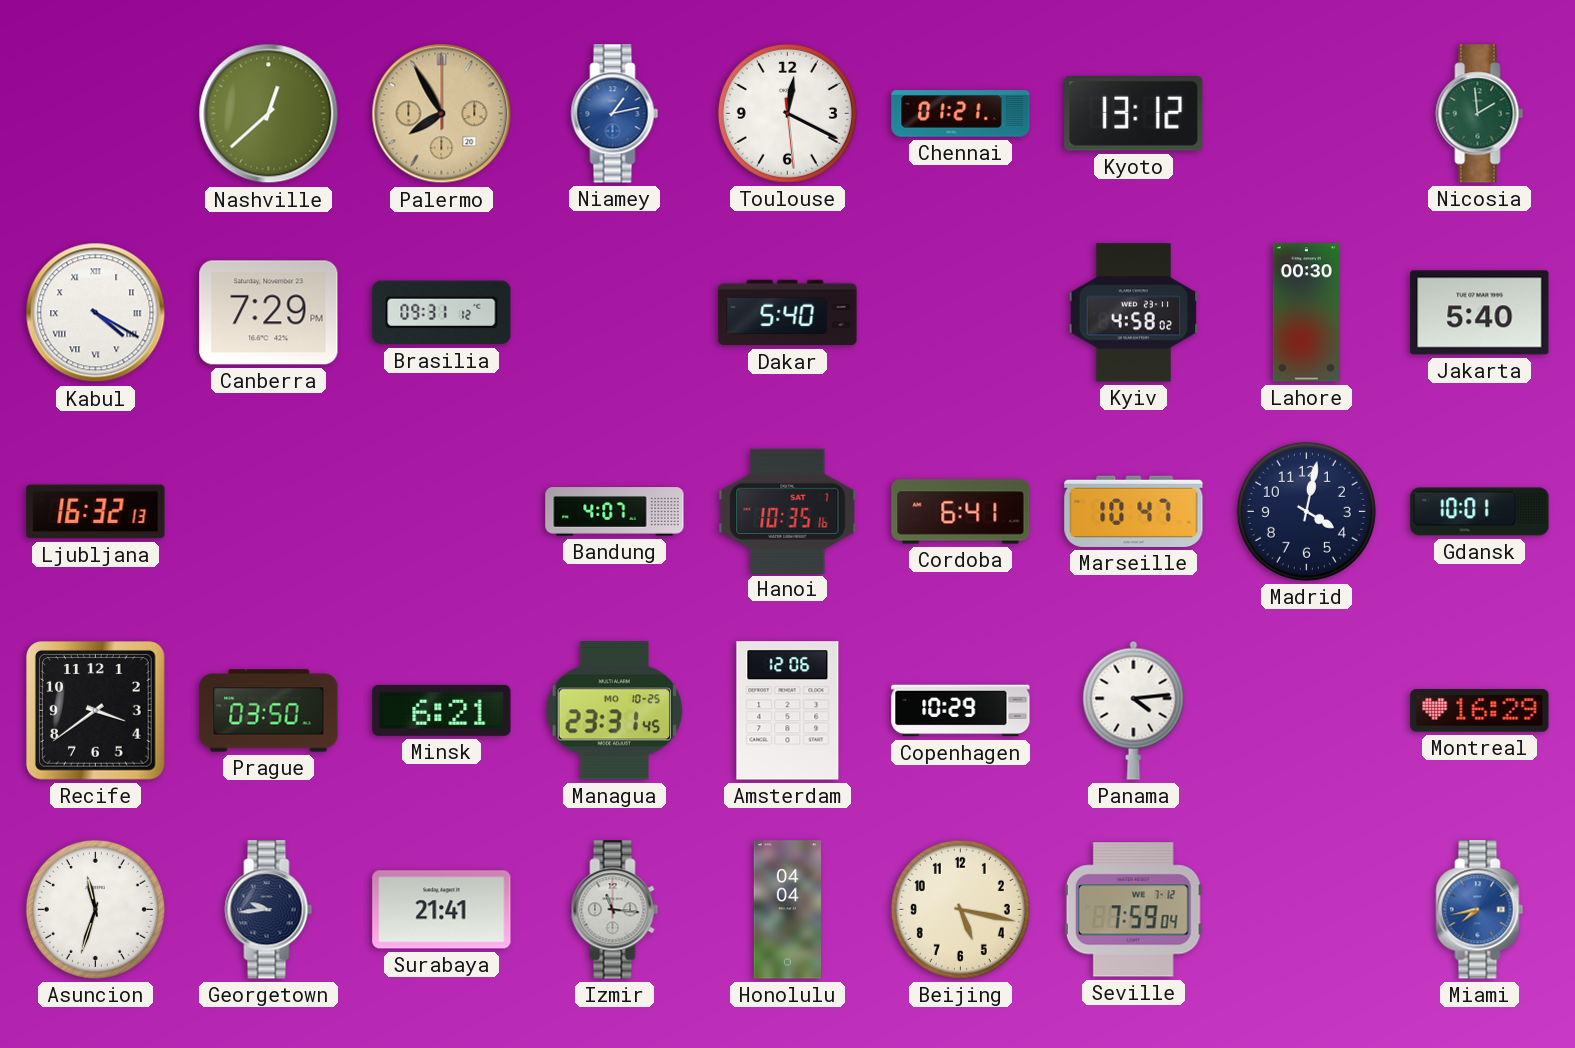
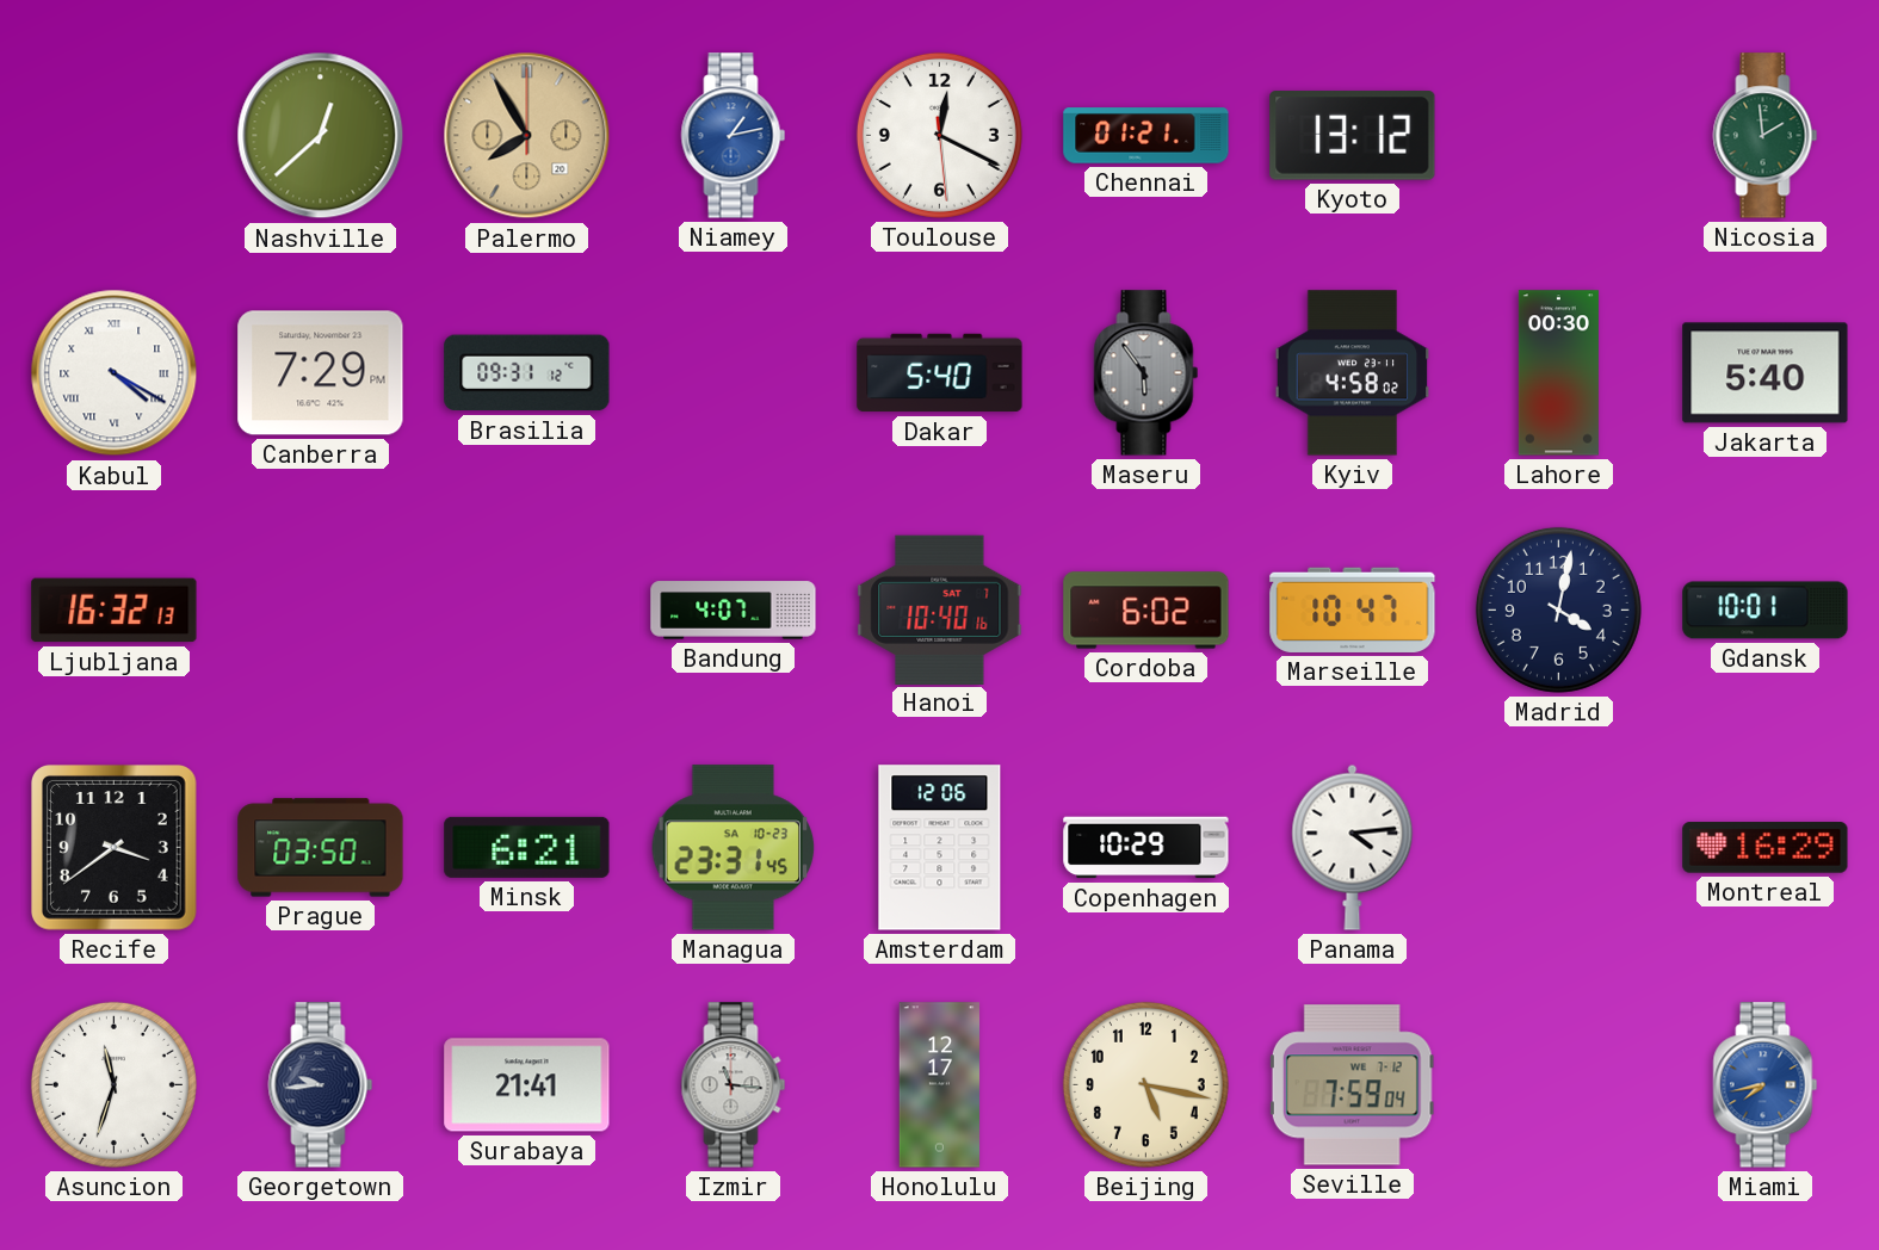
Maseru: none -> 5:54 (1146, 373)
Hanoi: 10:35 -> 10:40 (940, 609)
Cordoba: 6:41 -> 6:02 (1146, 611)
Managua date: MO 10-25 -> SA 10-23 (734, 848)
Honolulu: 04:04 -> 12:17 (940, 1085)
